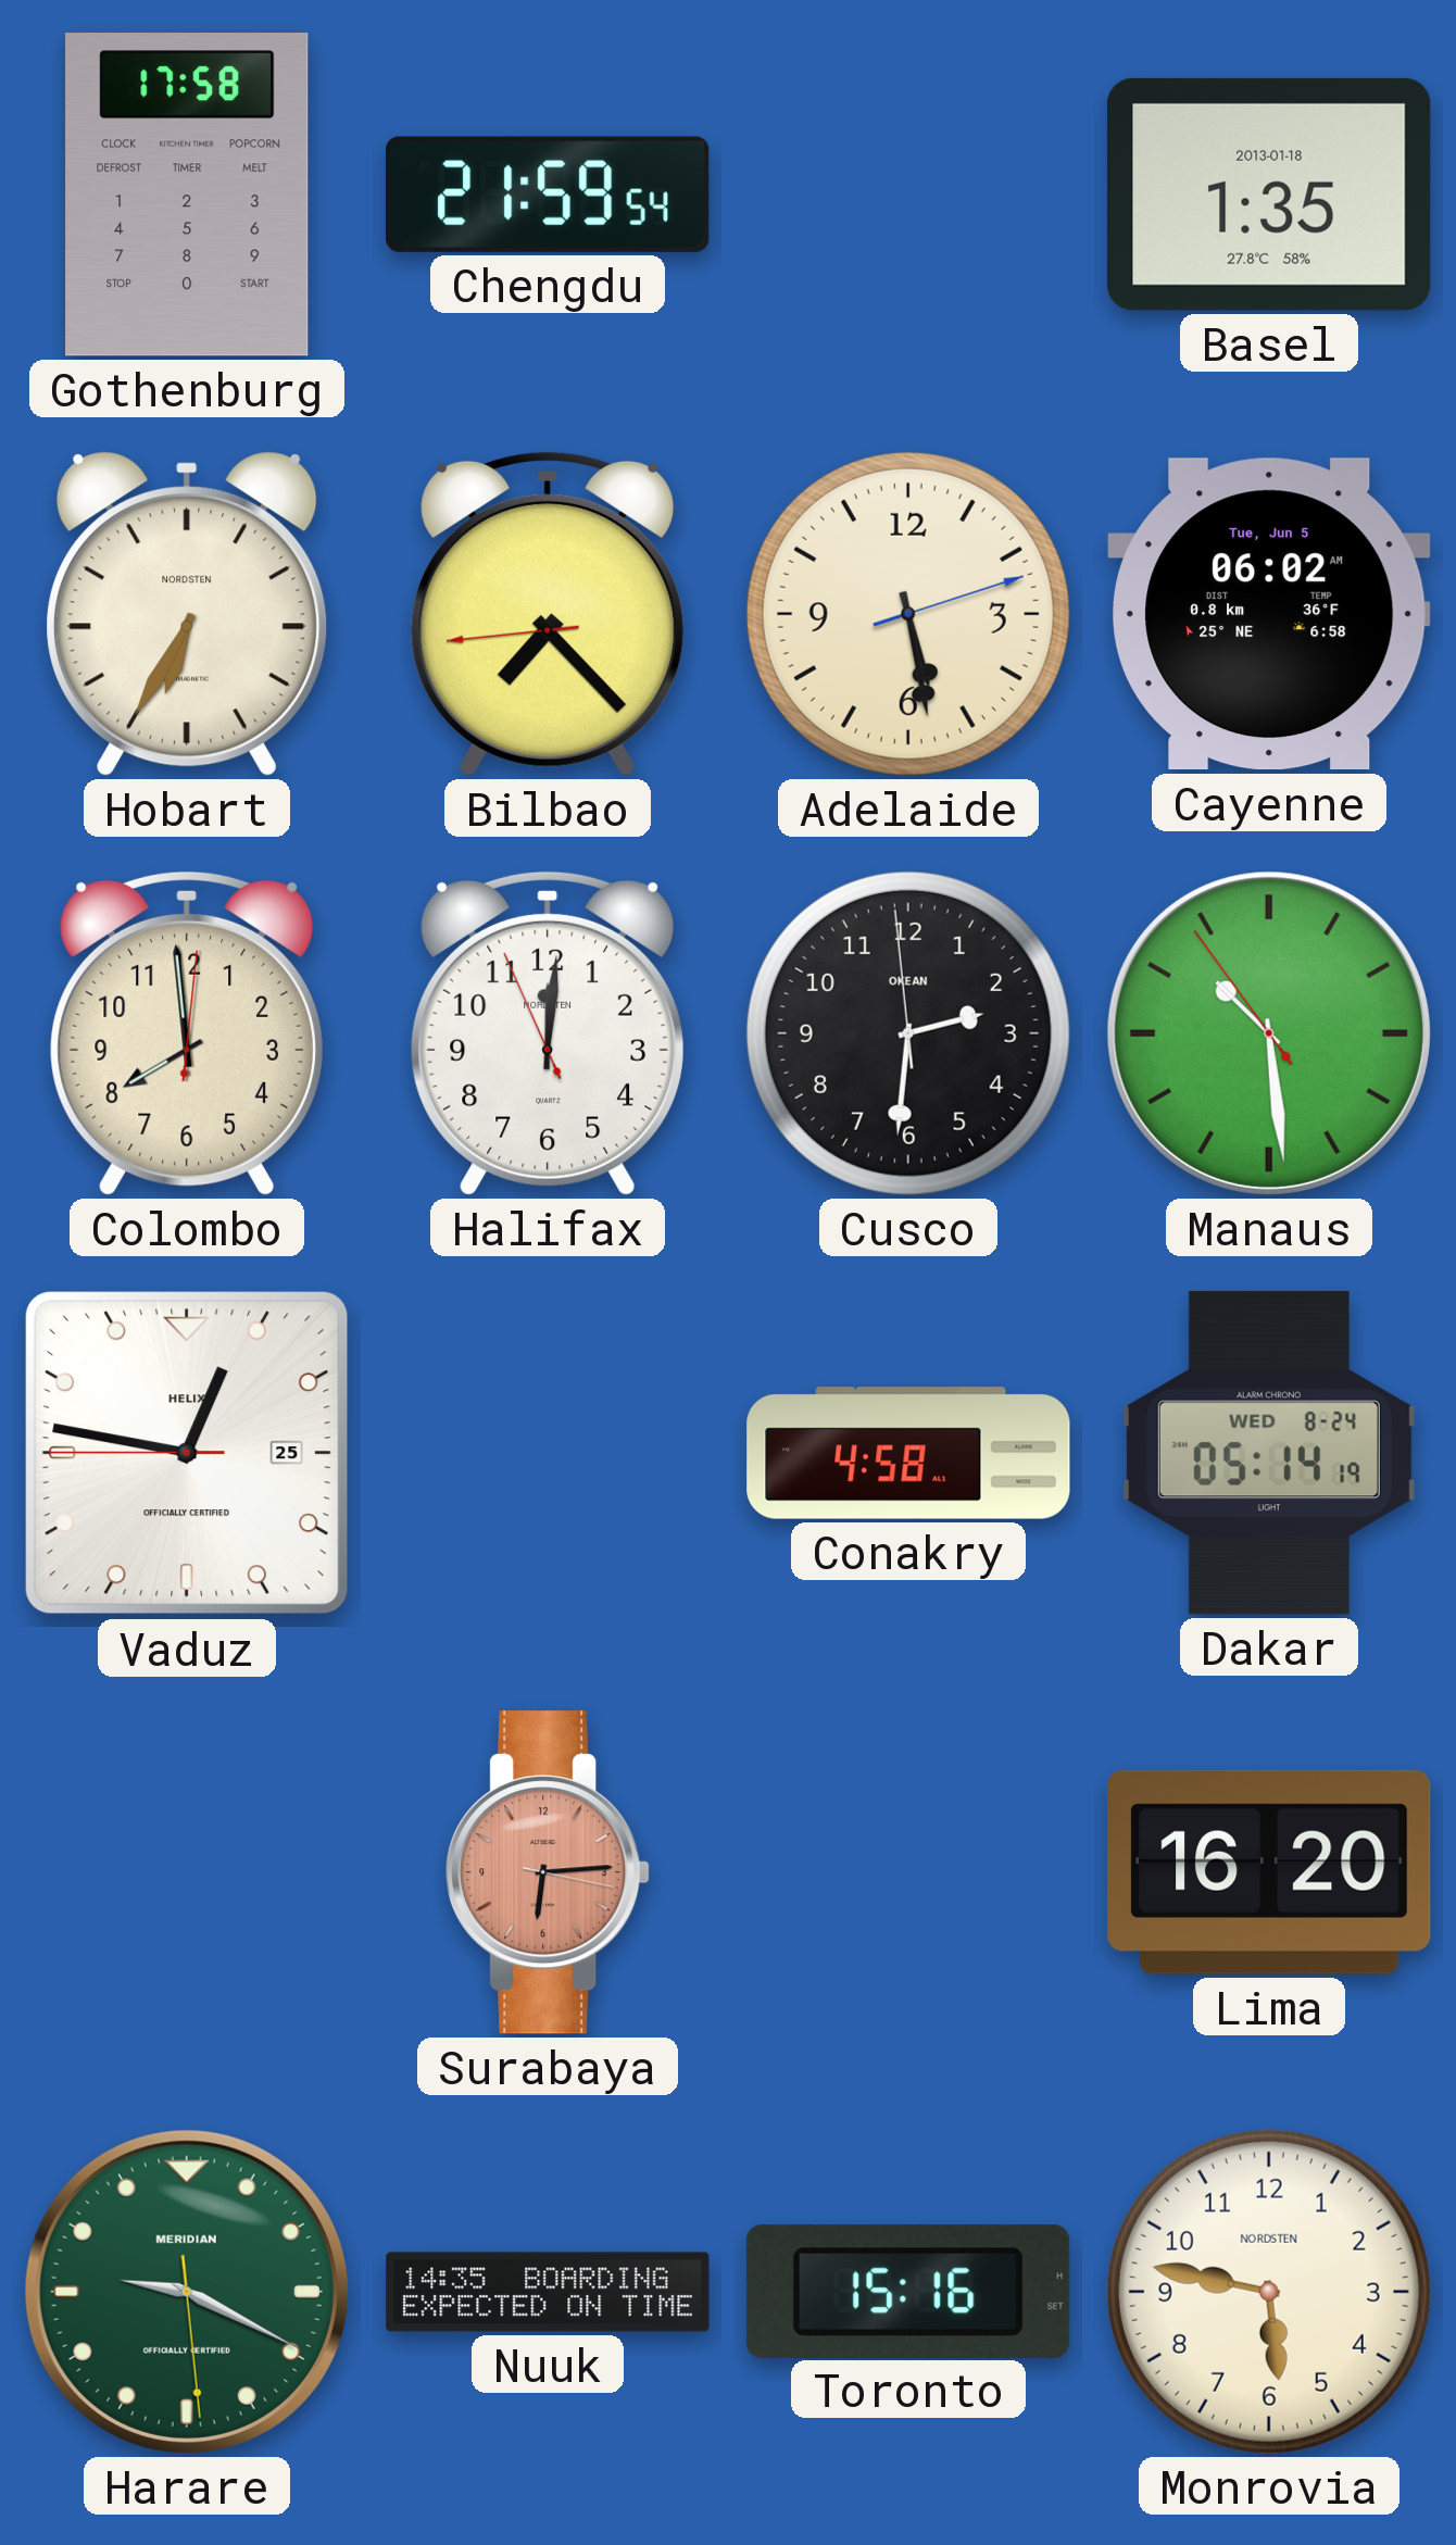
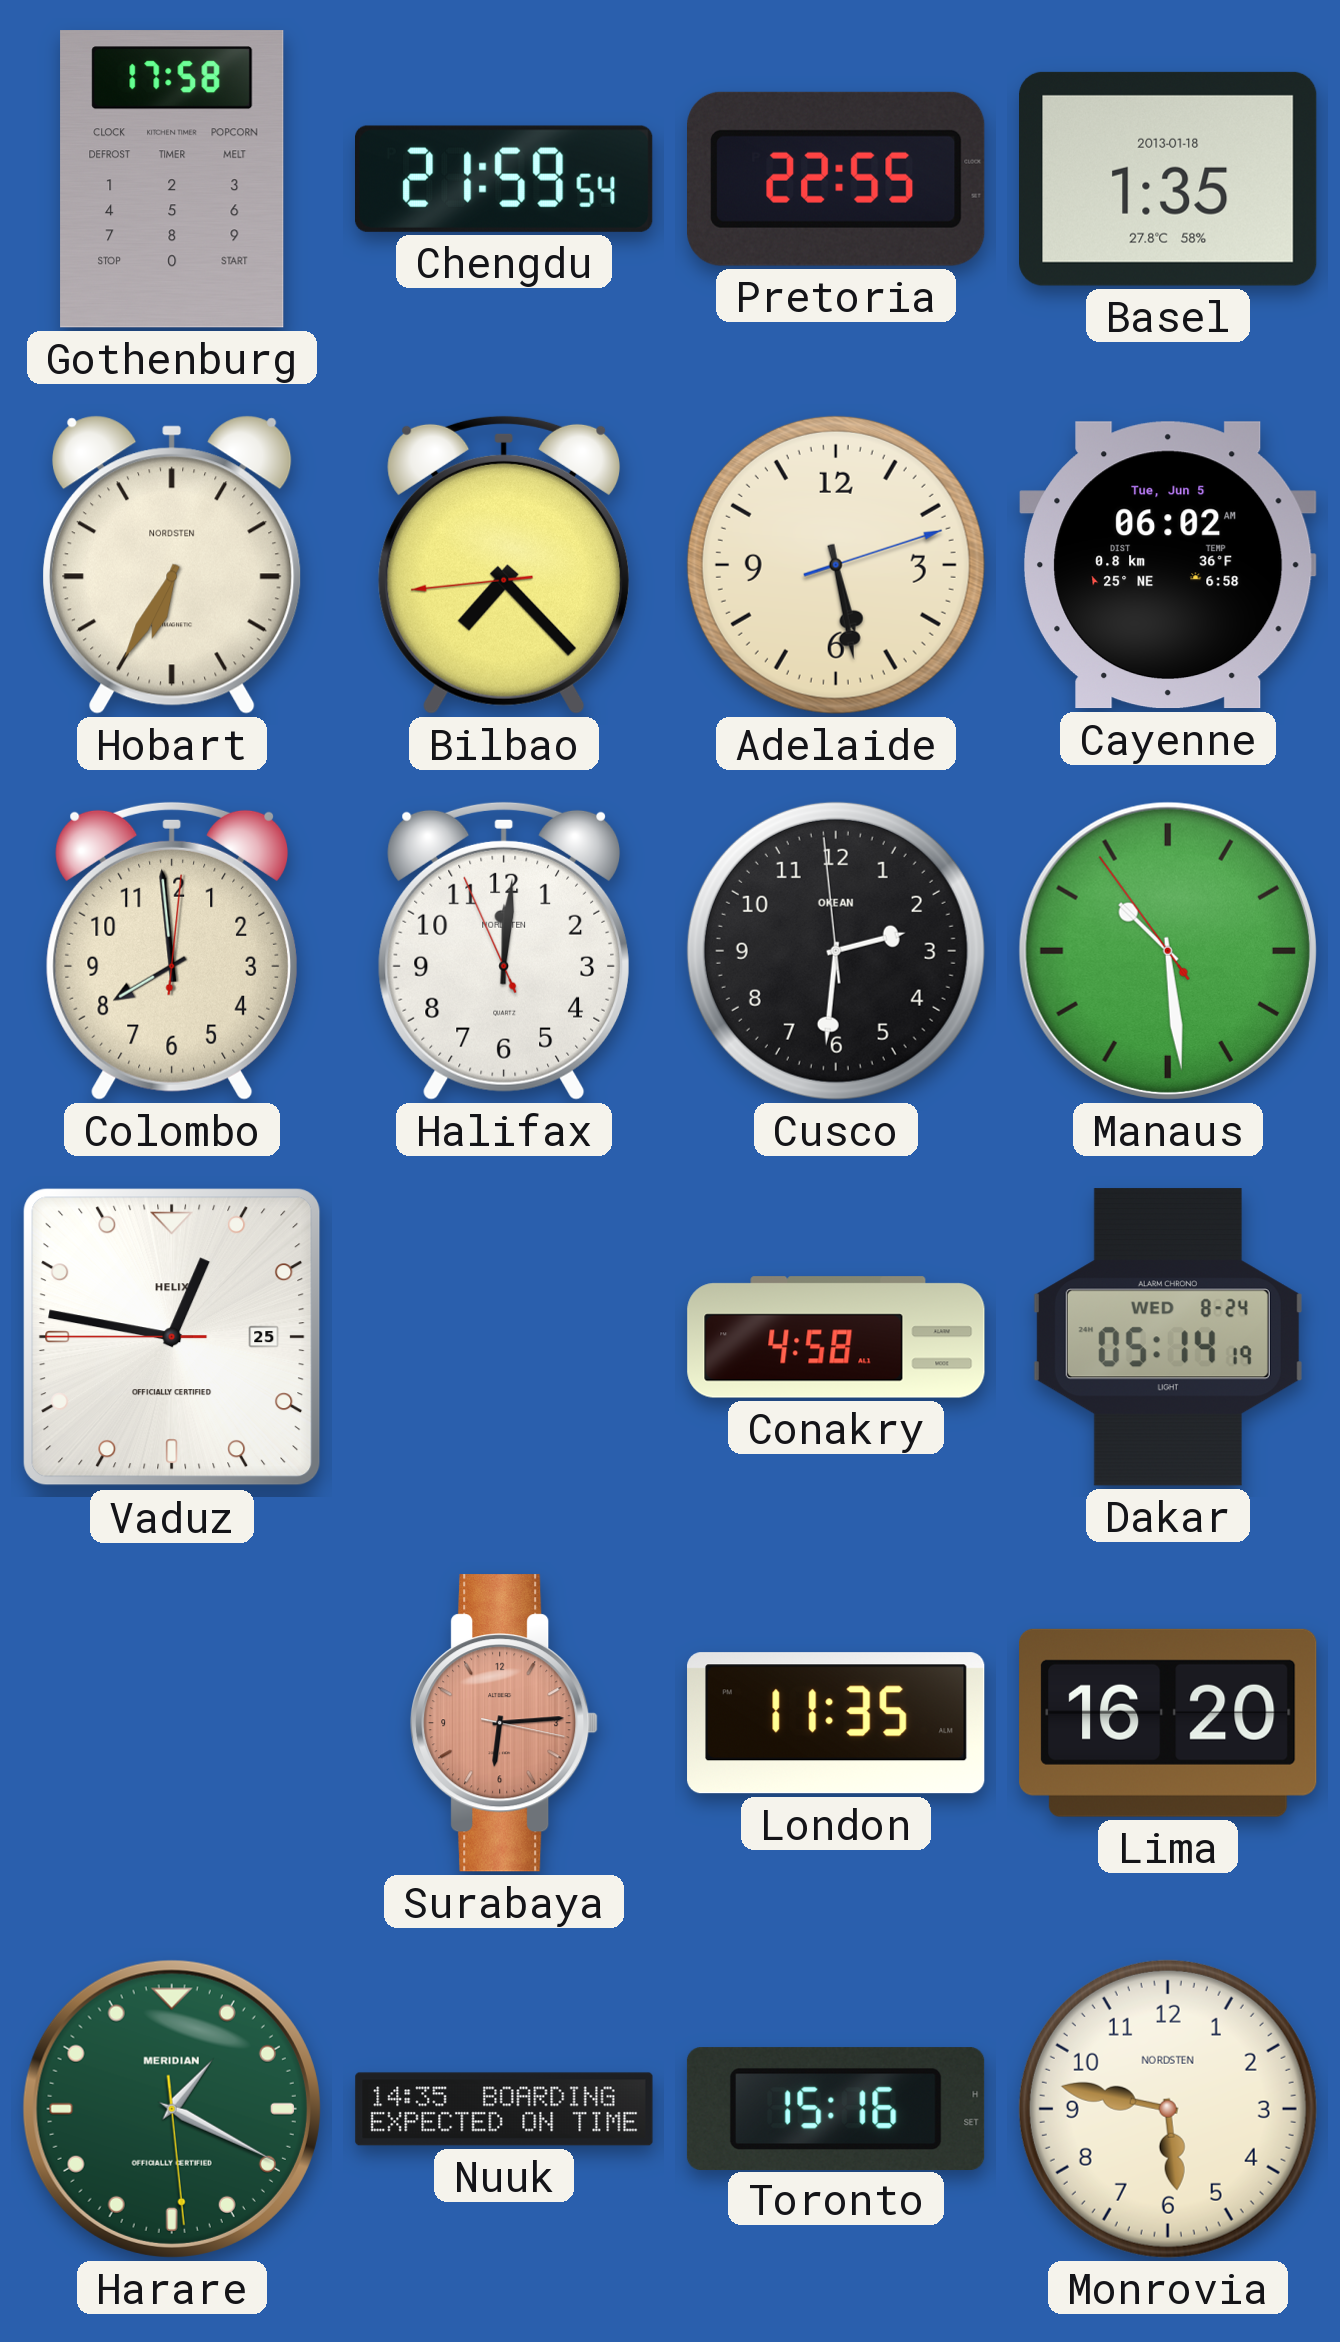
Pretoria: none -> 22:55 (837, 179)
London: none -> 11:35 (836, 1723)
Harare: 9:19 -> 1:19 (172, 2109)
